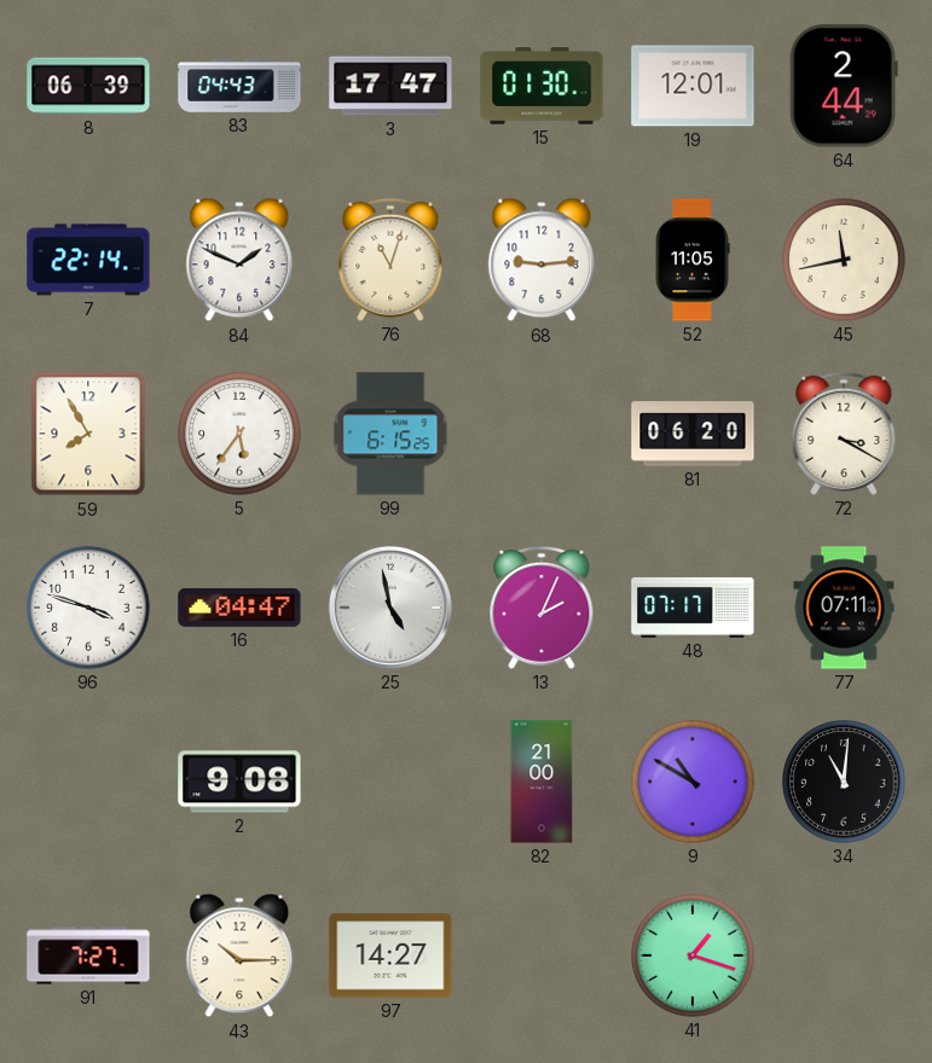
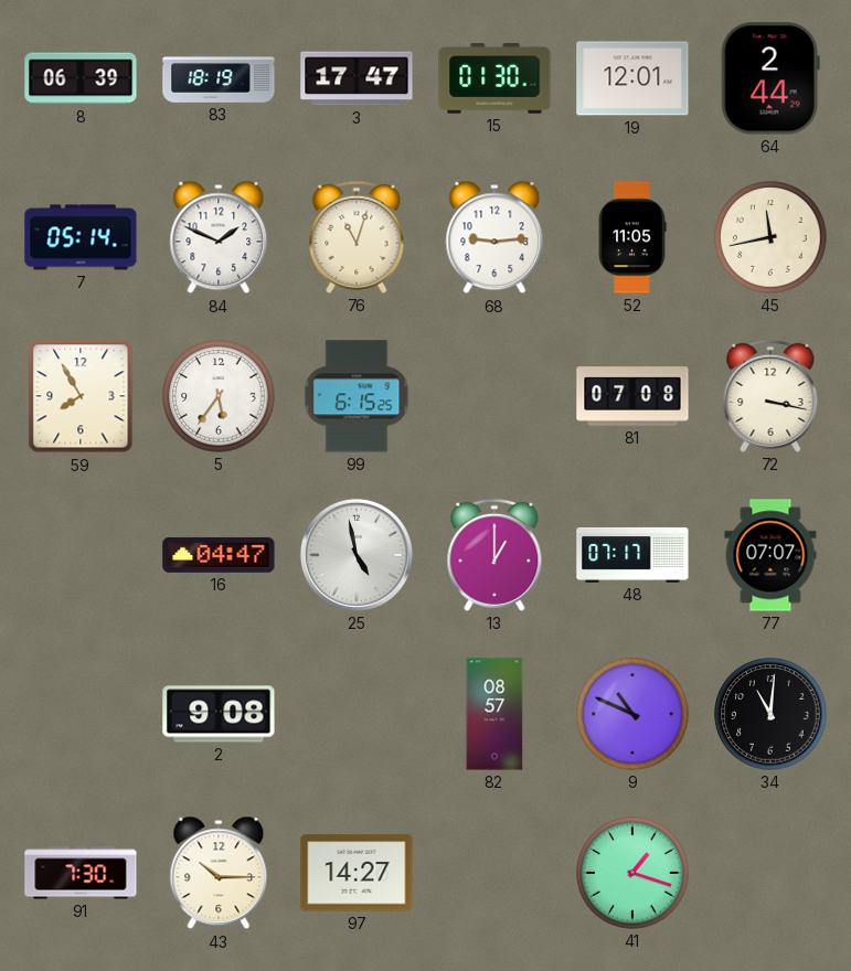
83: 04:43 -> 18:19 (219, 78)
7: 22:14 -> 05:14 (81, 237)
81: 06:20 -> 07:08 (632, 396)
72: 3:20 -> 3:17 (770, 396)
96: 3:48 -> none (88, 608)
13: 2:04 -> 1:00 (494, 555)
77: 07:11 -> 07:07 (770, 555)
82: 21:00 -> 08:57 (494, 714)
9: 10:50 -> 10:49 (632, 714)
91: 7:27 -> 7:30 (81, 873)
